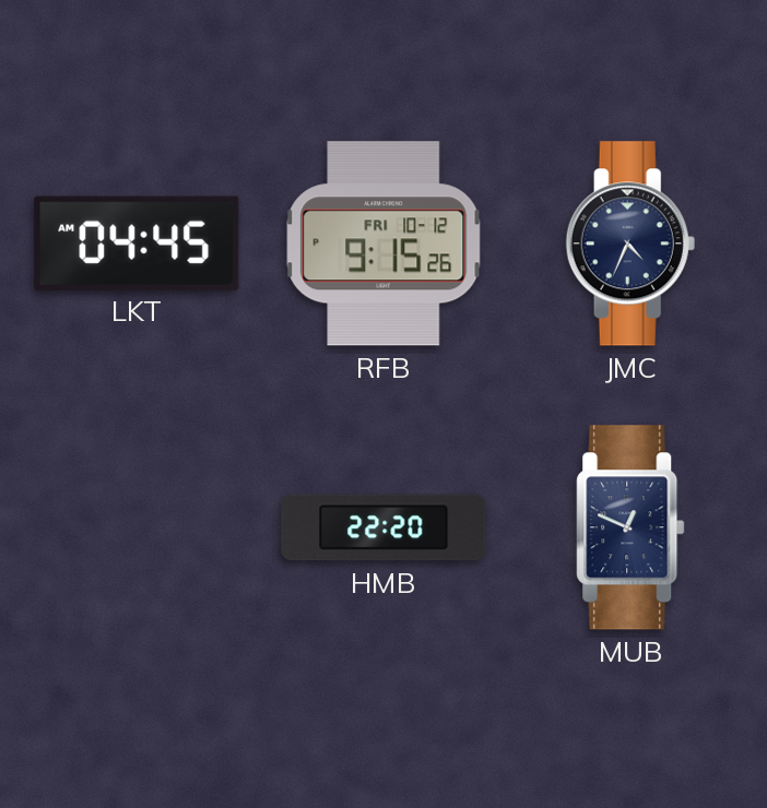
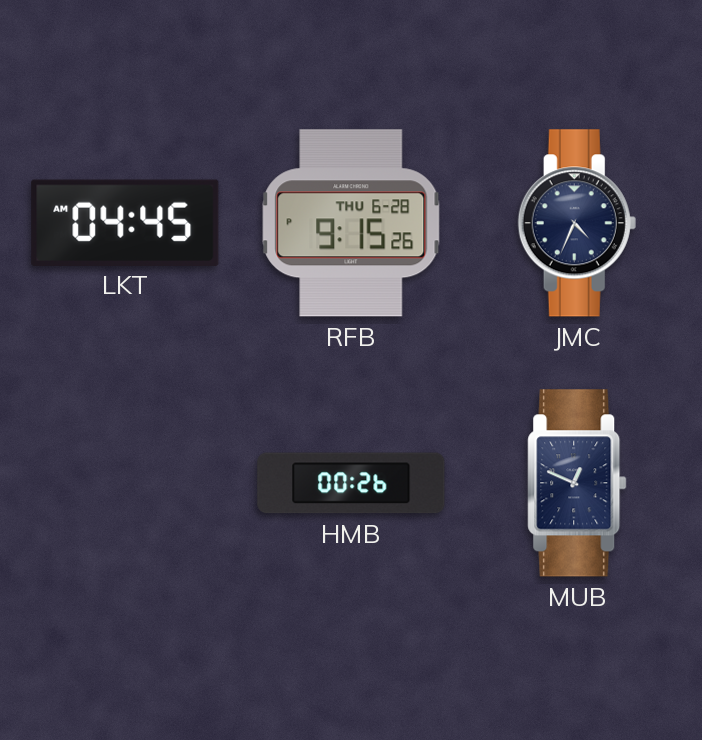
RFB date: FRI 10-12 -> THU 6-28 (351, 223)
HMB: 22:20 -> 00:26 (351, 483)
